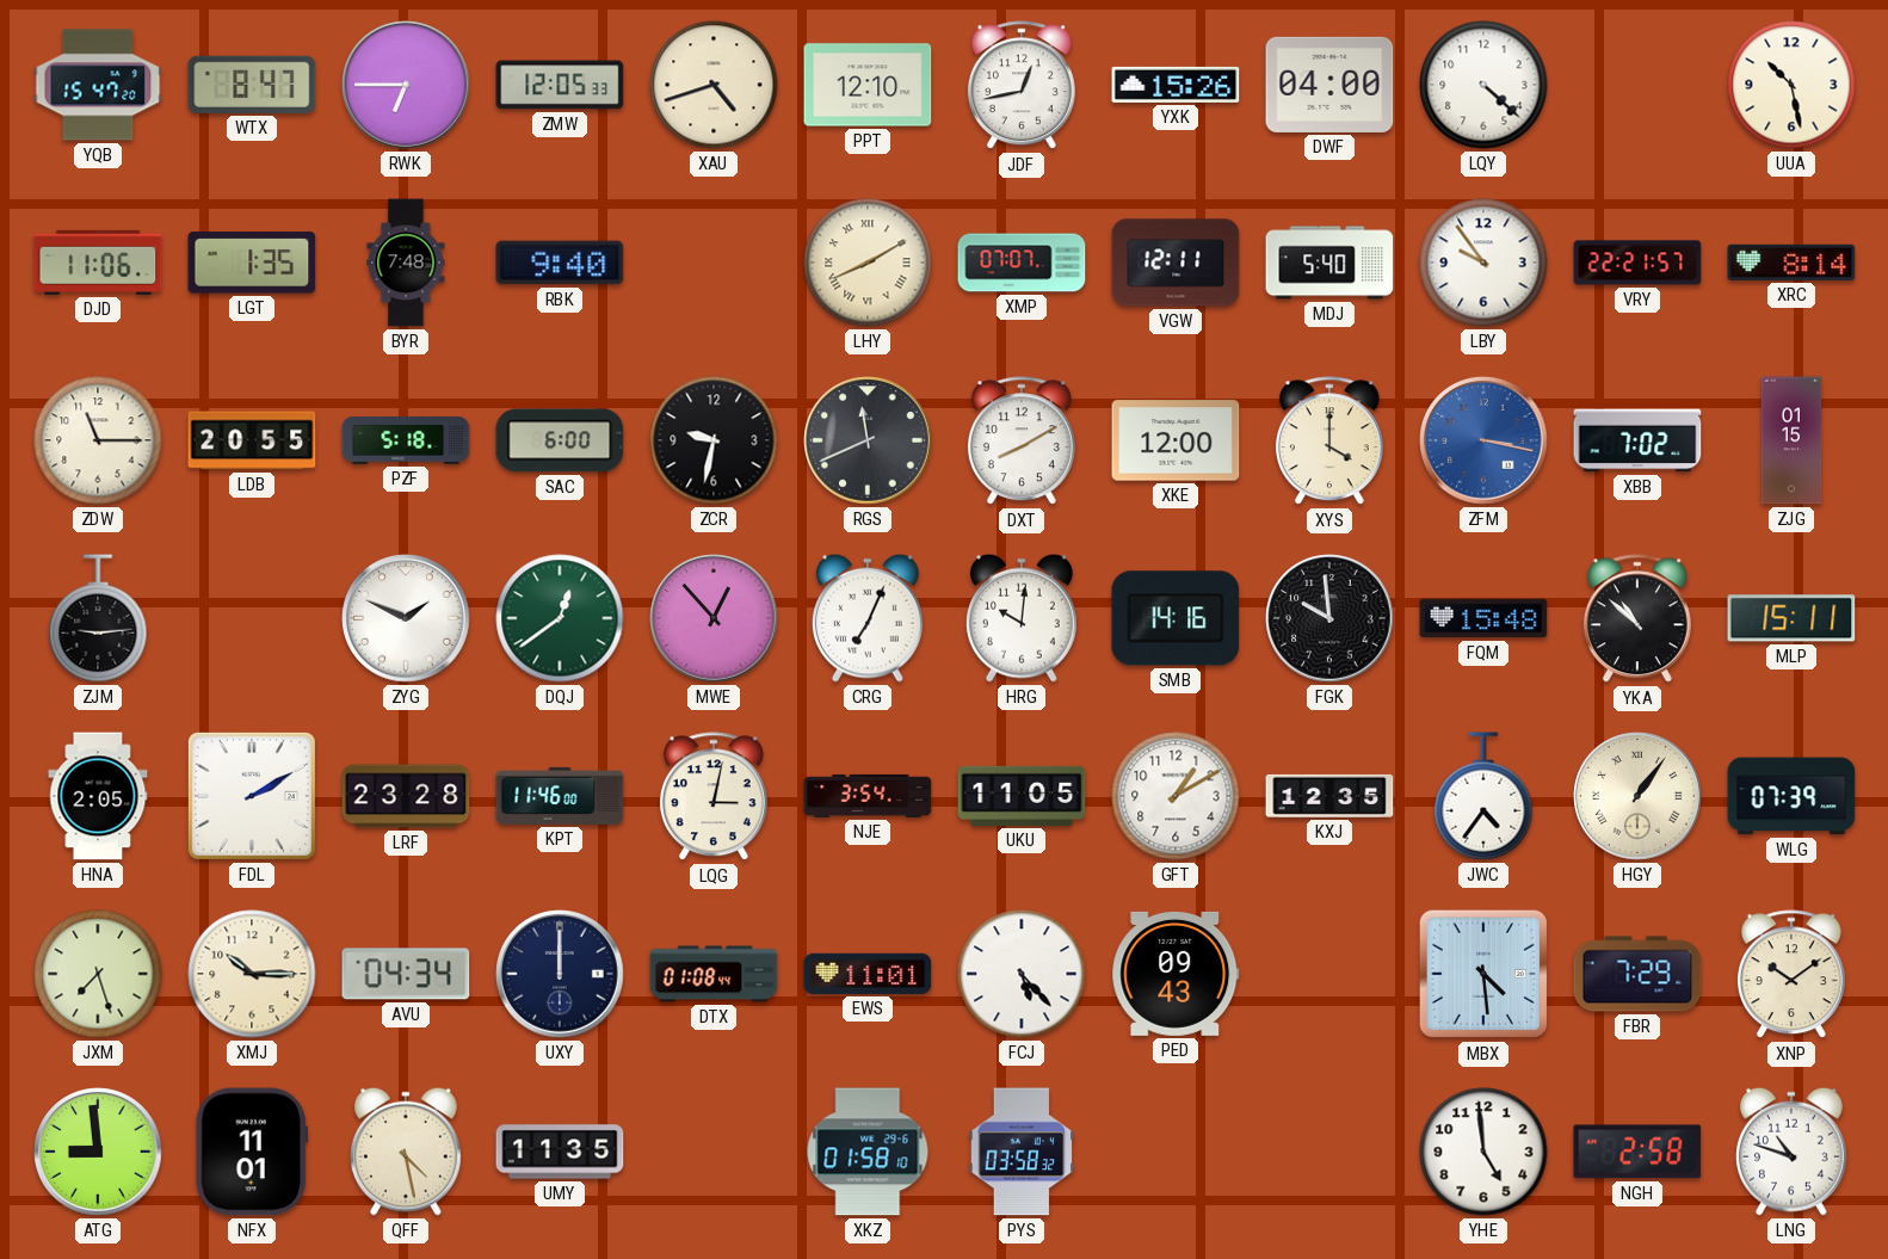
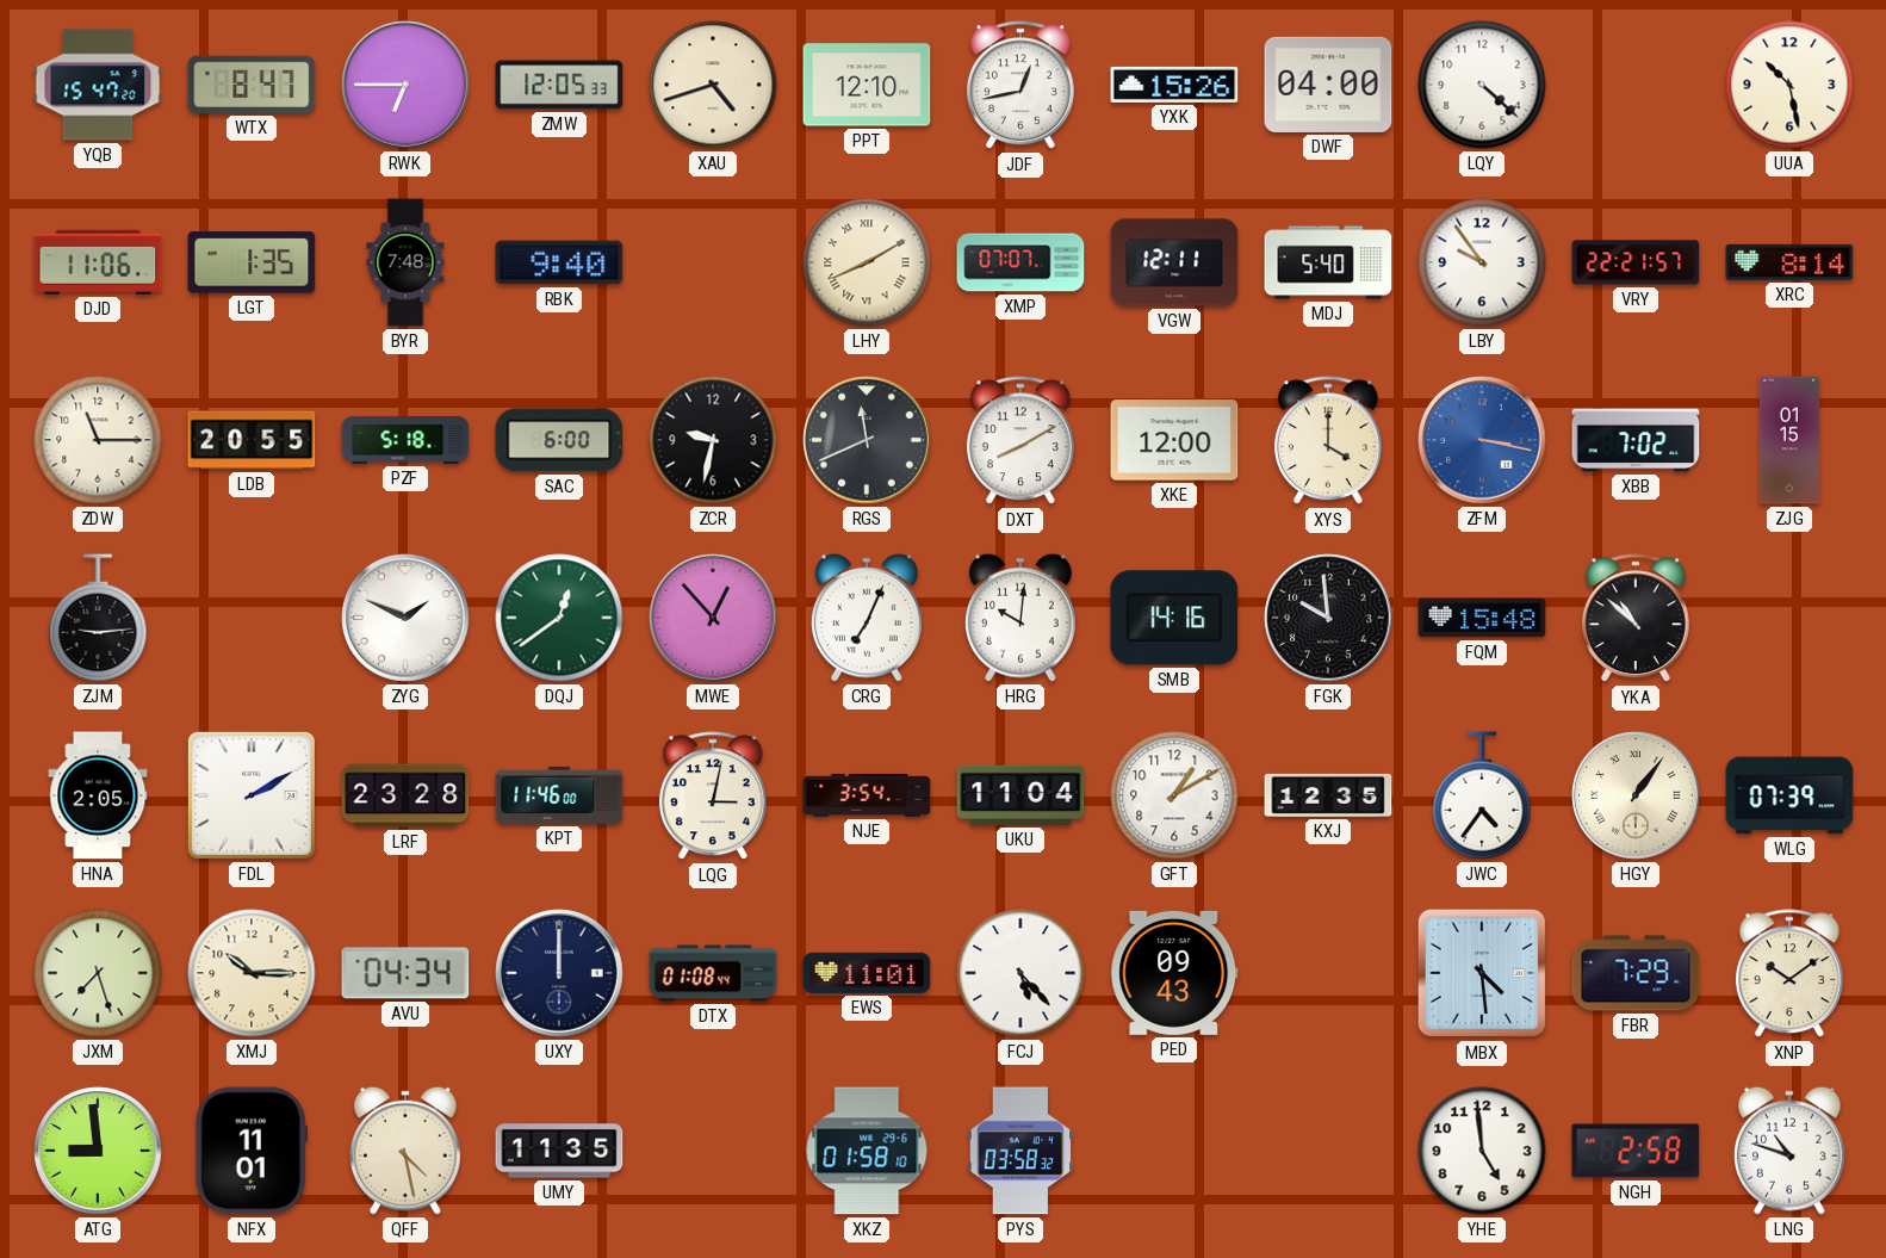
MLP: 15:11 -> none (1791, 618)
UKU: 11:05 -> 11:04 (1020, 795)
